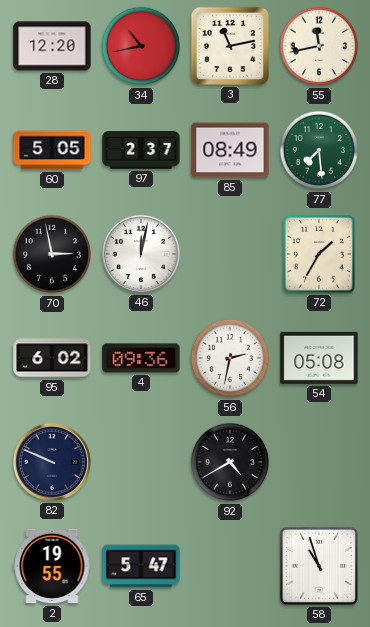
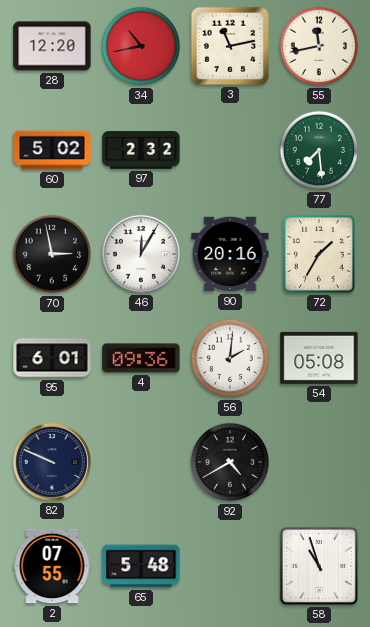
60: 5:05 -> 5:02 (52, 150)
97: 2:37 -> 2:32 (141, 150)
85: 08:49 -> none (230, 150)
46: 12:02 -> 12:05 (141, 254)
90: none -> 20:16 (230, 254)
95: 6:02 -> 6:01 (52, 358)
56: 2:32 -> 2:01 (230, 358)
2: 19:55 -> 07:55 (52, 566)
65: 5:47 -> 5:48 (141, 566)
